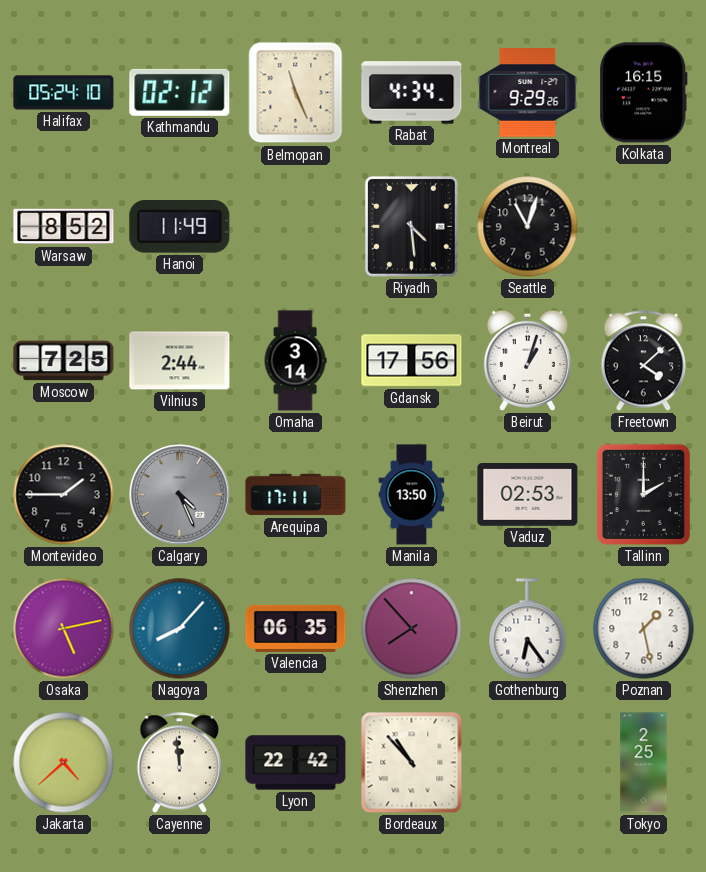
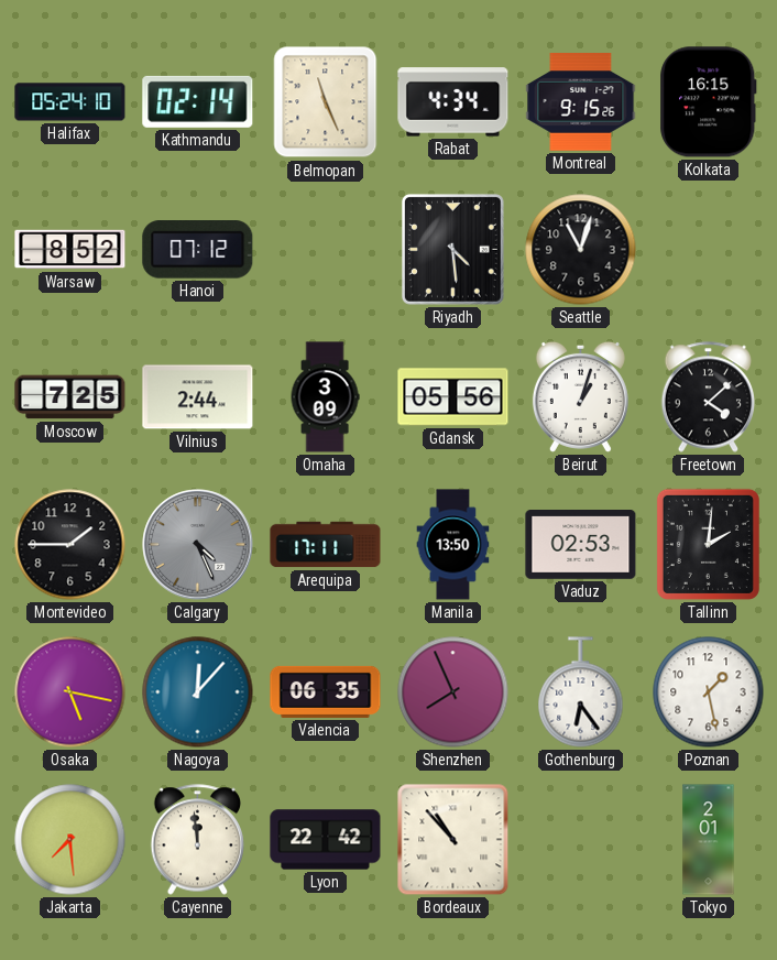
Kathmandu: 02:12 -> 02:14 (198, 101)
Montreal: 9:29 -> 9:15 (581, 102)
Hanoi: 11:49 -> 07:12 (198, 250)
Omaha: 3:14 -> 3:09 (325, 397)
Gdansk: 17:56 -> 05:56 (453, 397)
Tallinn: 2:00 -> 2:01 (708, 544)
Osaka: 5:13 -> 5:17 (70, 692)
Nagoya: 8:07 -> 12:07 (198, 692)
Shenzhen: 7:53 -> 7:56 (453, 692)
Jakarta: 4:38 -> 7:29 (70, 840)
Tokyo: 2:25 -> 2:01 (709, 840)
